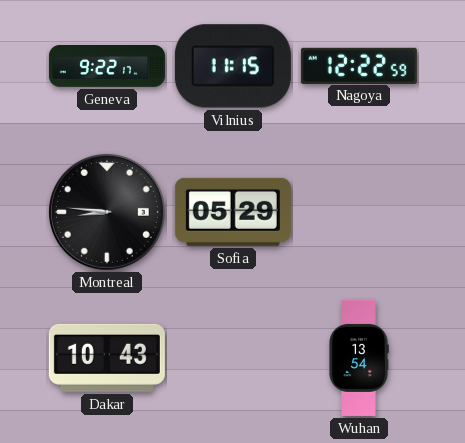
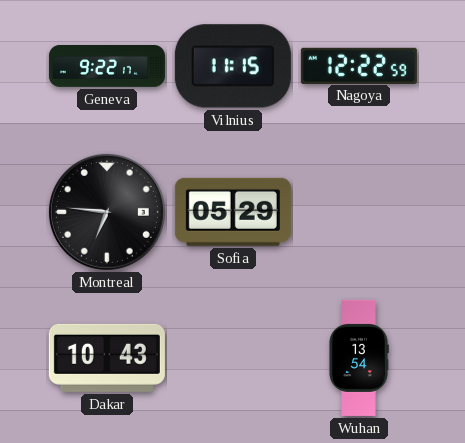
Montreal: 8:46 -> 6:46 (107, 212)
